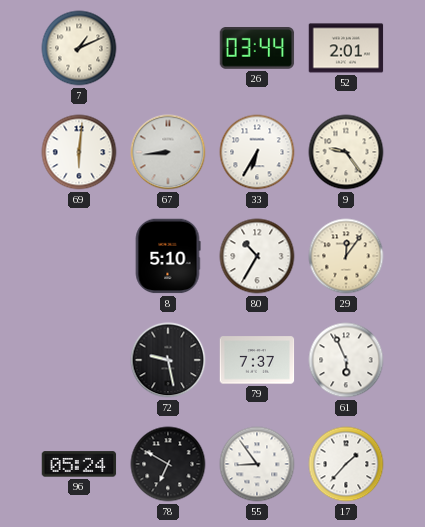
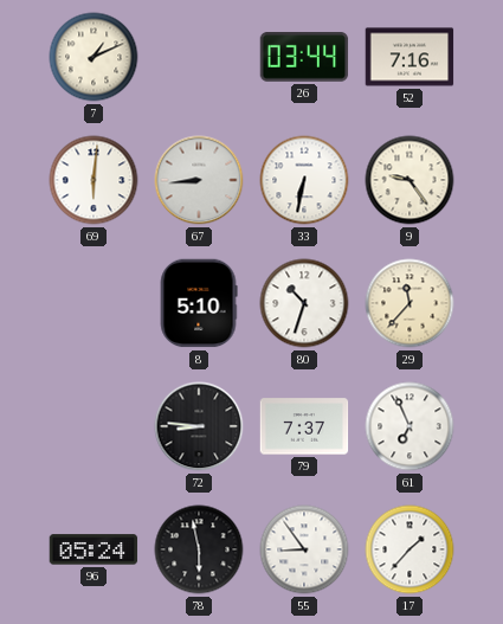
52: 2:01 -> 7:16 (410, 57)
33: 6:35 -> 6:32 (304, 180)
80: 10:35 -> 10:33 (304, 303)
29: 12:06 -> 11:37 (410, 303)
72: 9:28 -> 8:46 (199, 426)
61: 5:56 -> 6:56 (410, 426)
78: 6:50 -> 5:58 (199, 549)
